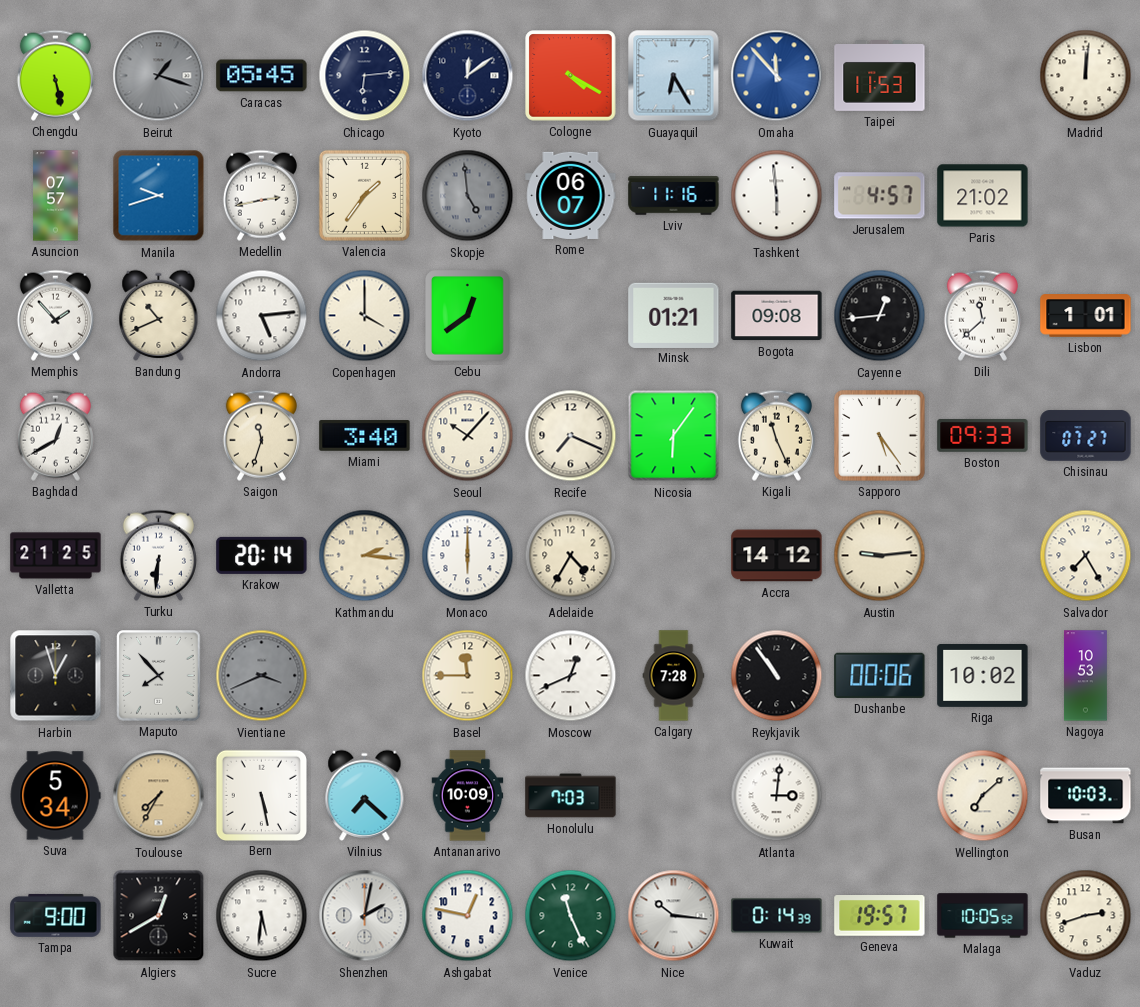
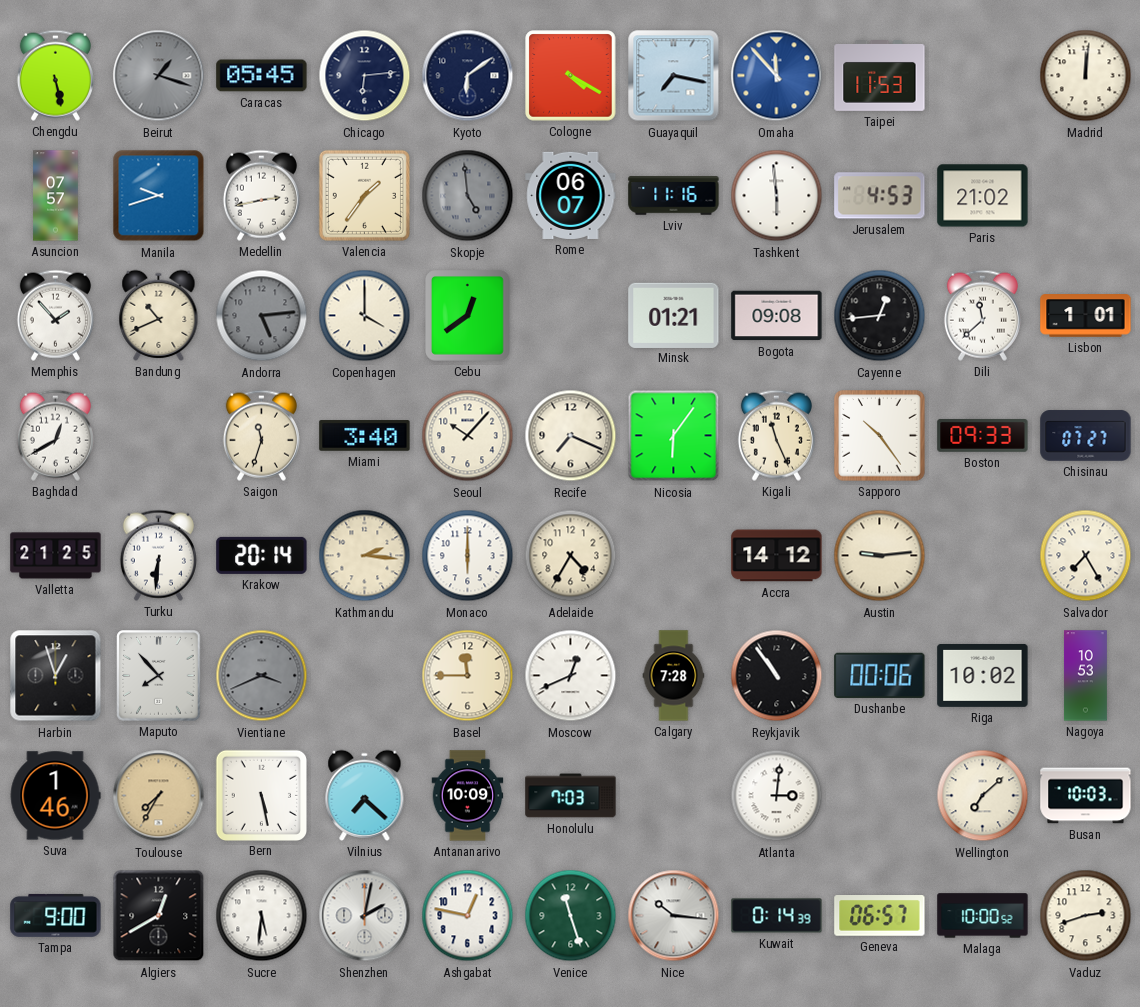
Kyoto: 12:09 -> 6:09 (468, 76)
Guayaquil: 6:25 -> 7:17 (674, 76)
Jerusalem: 4:57 -> 4:53 (880, 196)
Andorra dial: white -> grey (262, 316)
Sapporo: 5:24 -> 10:24 (880, 436)
Suva: 5:34 -> 1:46 (55, 796)
Venice: 11:26 -> 11:27 (571, 916)
Geneva: 19:57 -> 06:57 (880, 916)
Malaga: 10:05 -> 10:00 (983, 916)
